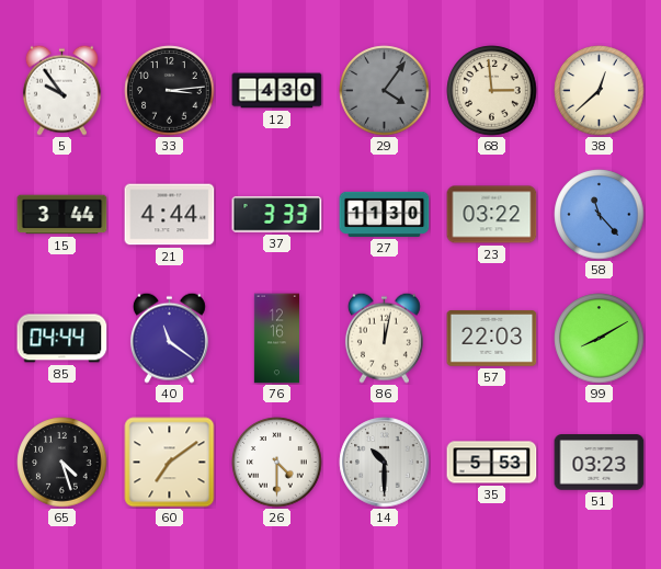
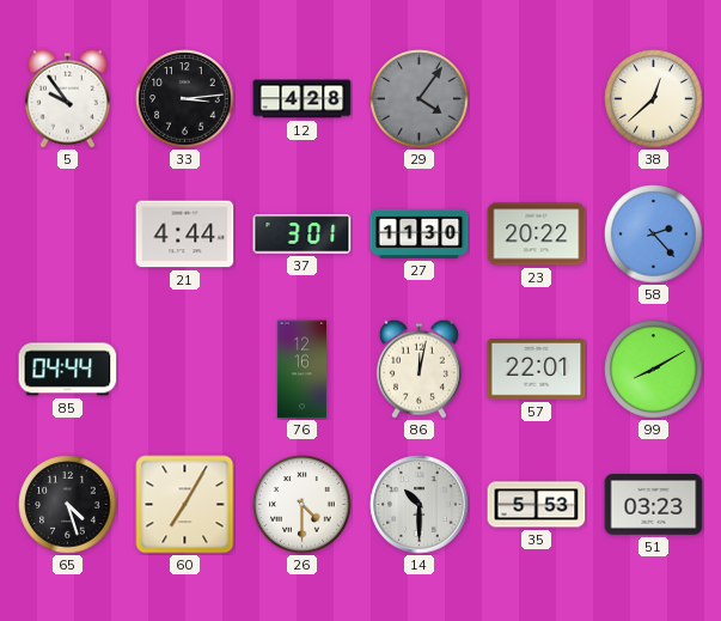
12: 4:30 -> 4:28 (303, 99)
68: 2:59 -> none (492, 91)
15: 3:44 -> none (62, 215)
37: 3:33 -> 3:01 (303, 235)
23: 03:22 -> 20:22 (537, 235)
58: 11:23 -> 2:23 (654, 235)
40: 11:21 -> none (169, 338)
57: 22:03 -> 22:01 (537, 370)
60: 7:09 -> 7:05 (185, 505)
